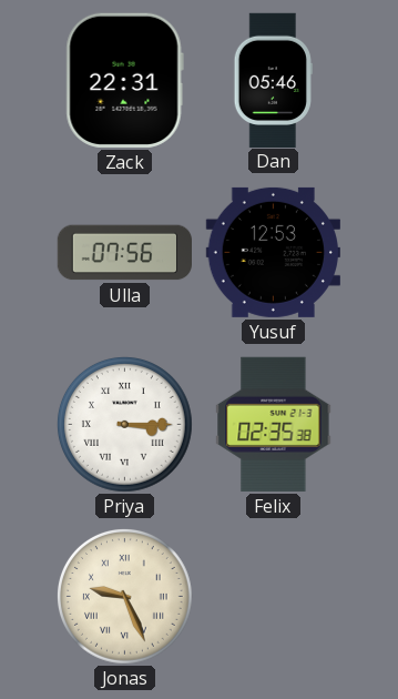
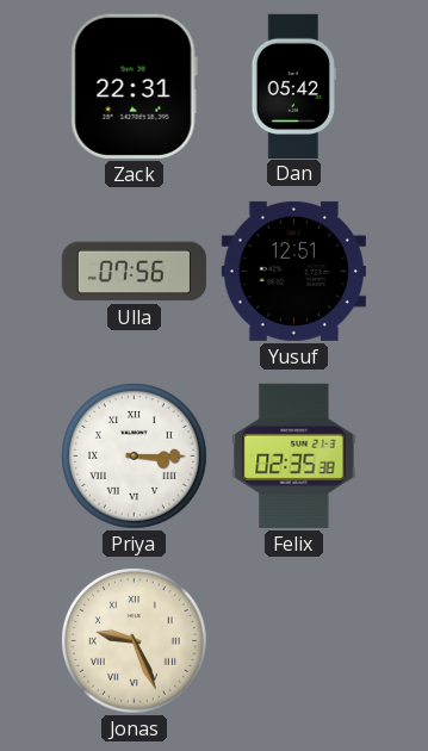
Dan: 05:46 -> 05:42 (293, 86)
Yusuf: 12:53 -> 12:51 (293, 271)
